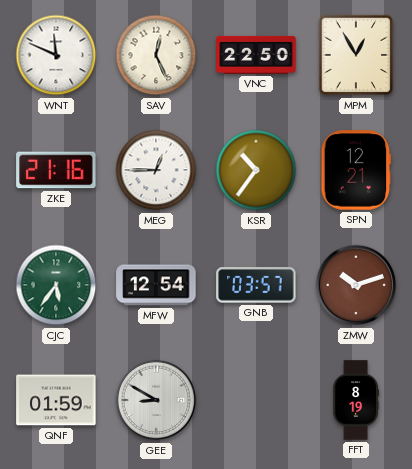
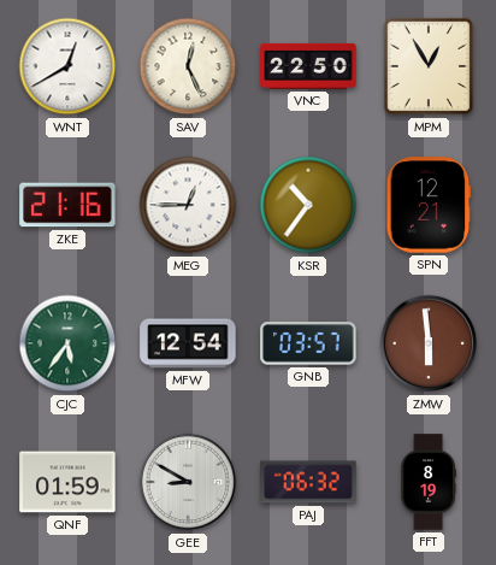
WNT: 11:49 -> 12:40 (67, 66)
ZMW: 10:12 -> 5:59 (429, 343)
PAJ: none -> 06:32 (308, 482)
